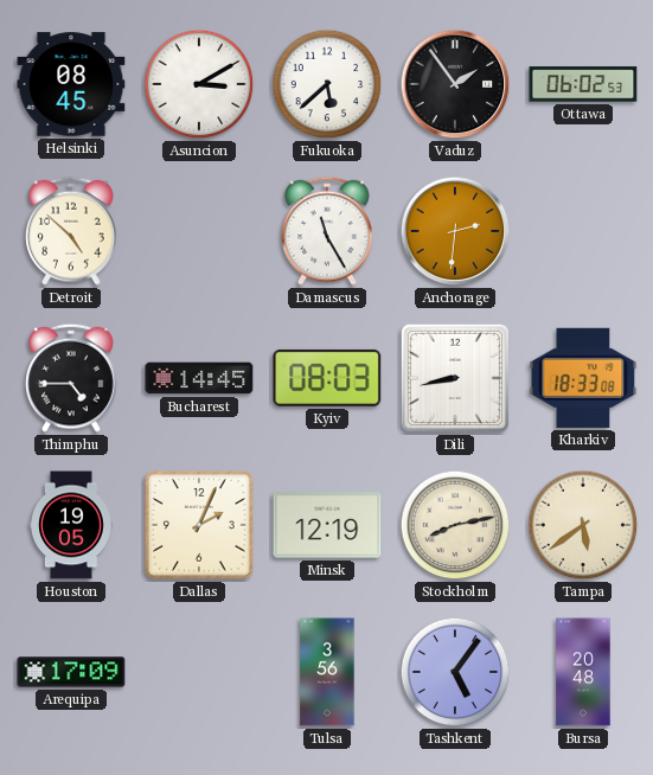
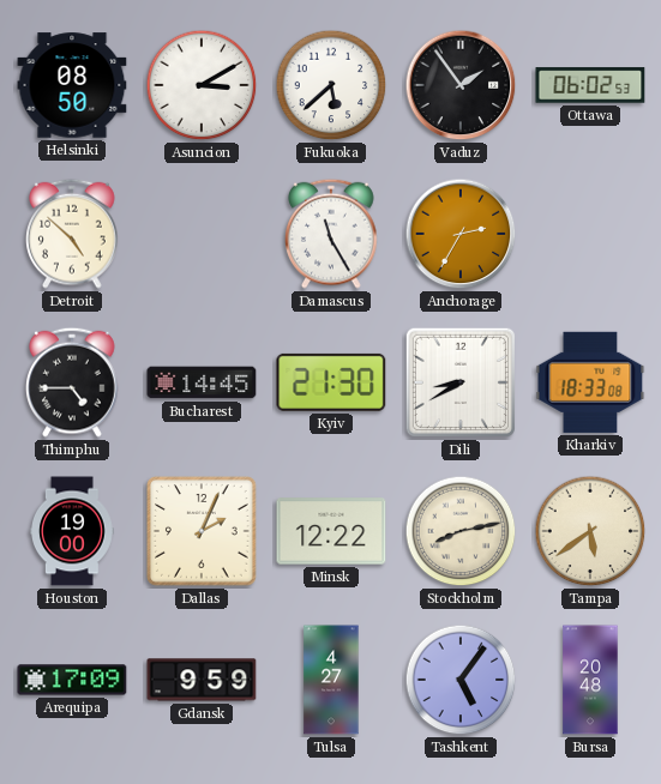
Helsinki: 08:45 -> 08:50 (72, 85)
Anchorage: 2:31 -> 2:35 (461, 234)
Kyiv: 08:03 -> 21:30 (331, 382)
Dili: 8:43 -> 8:40 (461, 382)
Houston: 19:05 -> 19:00 (72, 531)
Minsk: 12:19 -> 12:22 (331, 531)
Gdansk: none -> 9:59 (202, 680)
Tulsa: 3:56 -> 4:27 (331, 680)
